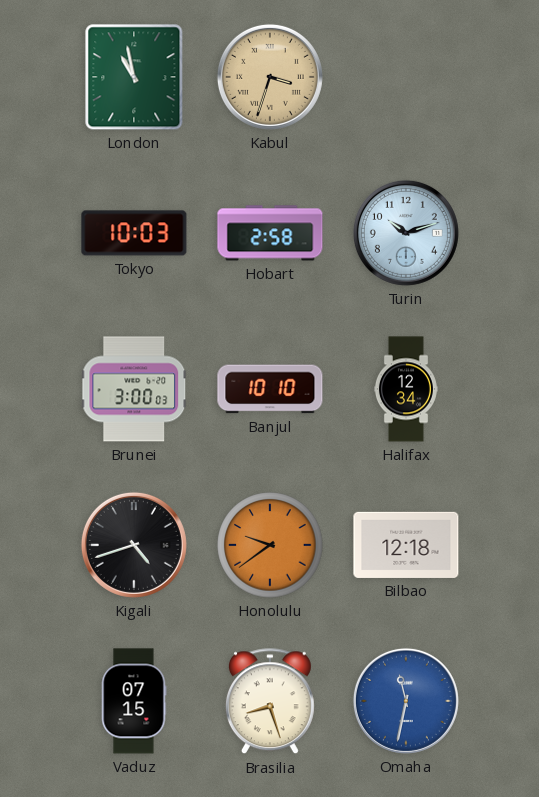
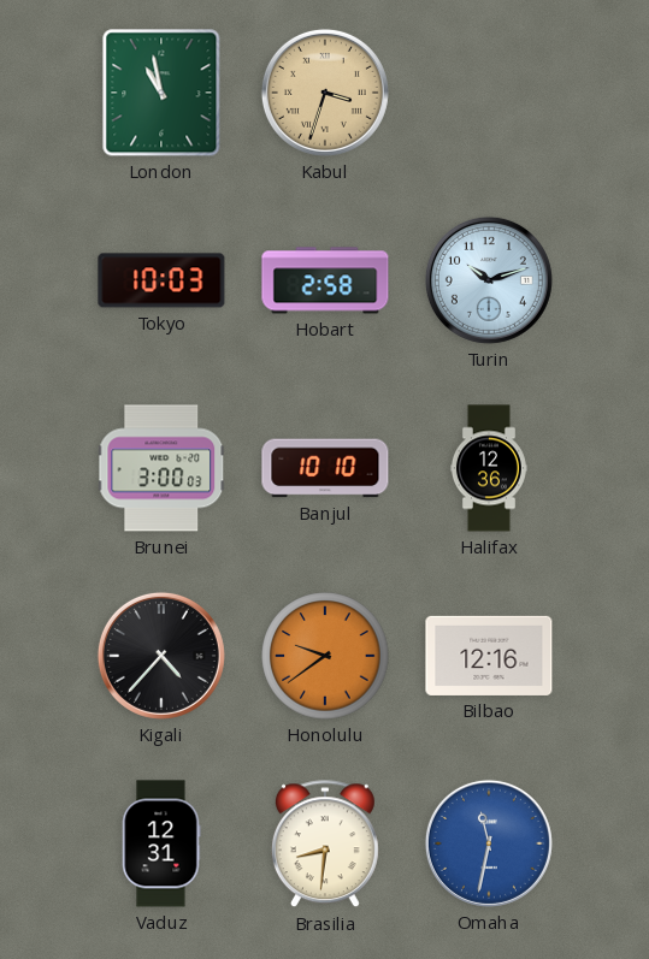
Halifax: 12:34 -> 12:36 (489, 468)
Kigali: 4:42 -> 4:37 (161, 656)
Bilbao: 12:18 -> 12:16 (489, 656)
Vaduz: 07:15 -> 12:31 (161, 843)
Brasilia: 8:27 -> 8:31 (325, 845)
